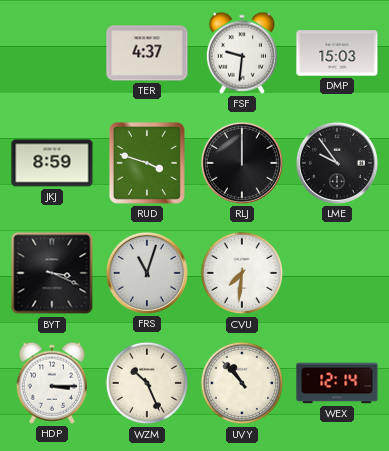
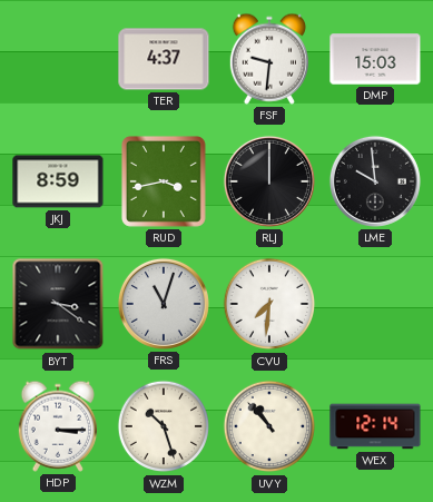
RUD: 3:48 -> 3:43 (164, 181)
LME: 9:54 -> 9:59 (375, 181)
BYT: 3:19 -> 3:21 (58, 304)
WZM: 10:26 -> 10:27 (164, 426)
